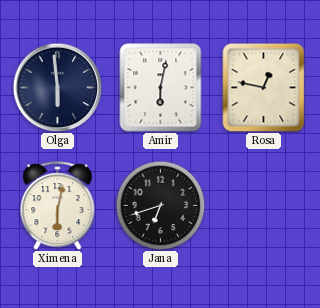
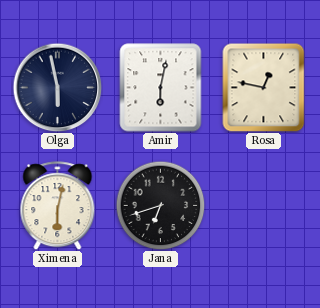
Olga: 5:59 -> 5:58 (57, 87)
